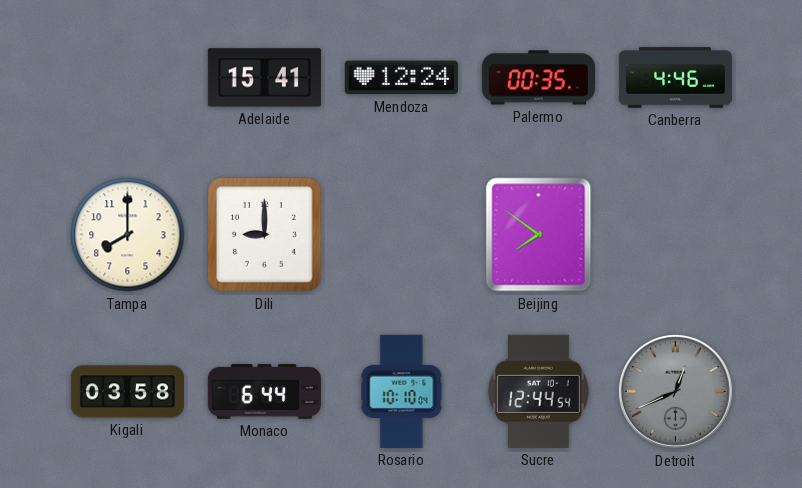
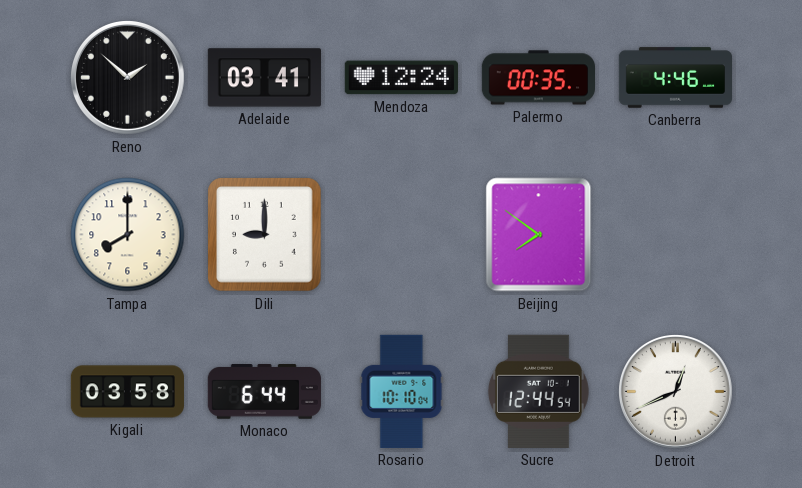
Reno: none -> 1:52 (128, 78)
Adelaide: 15:41 -> 03:41 (264, 78)
Detroit dial: grey -> white (676, 392)
